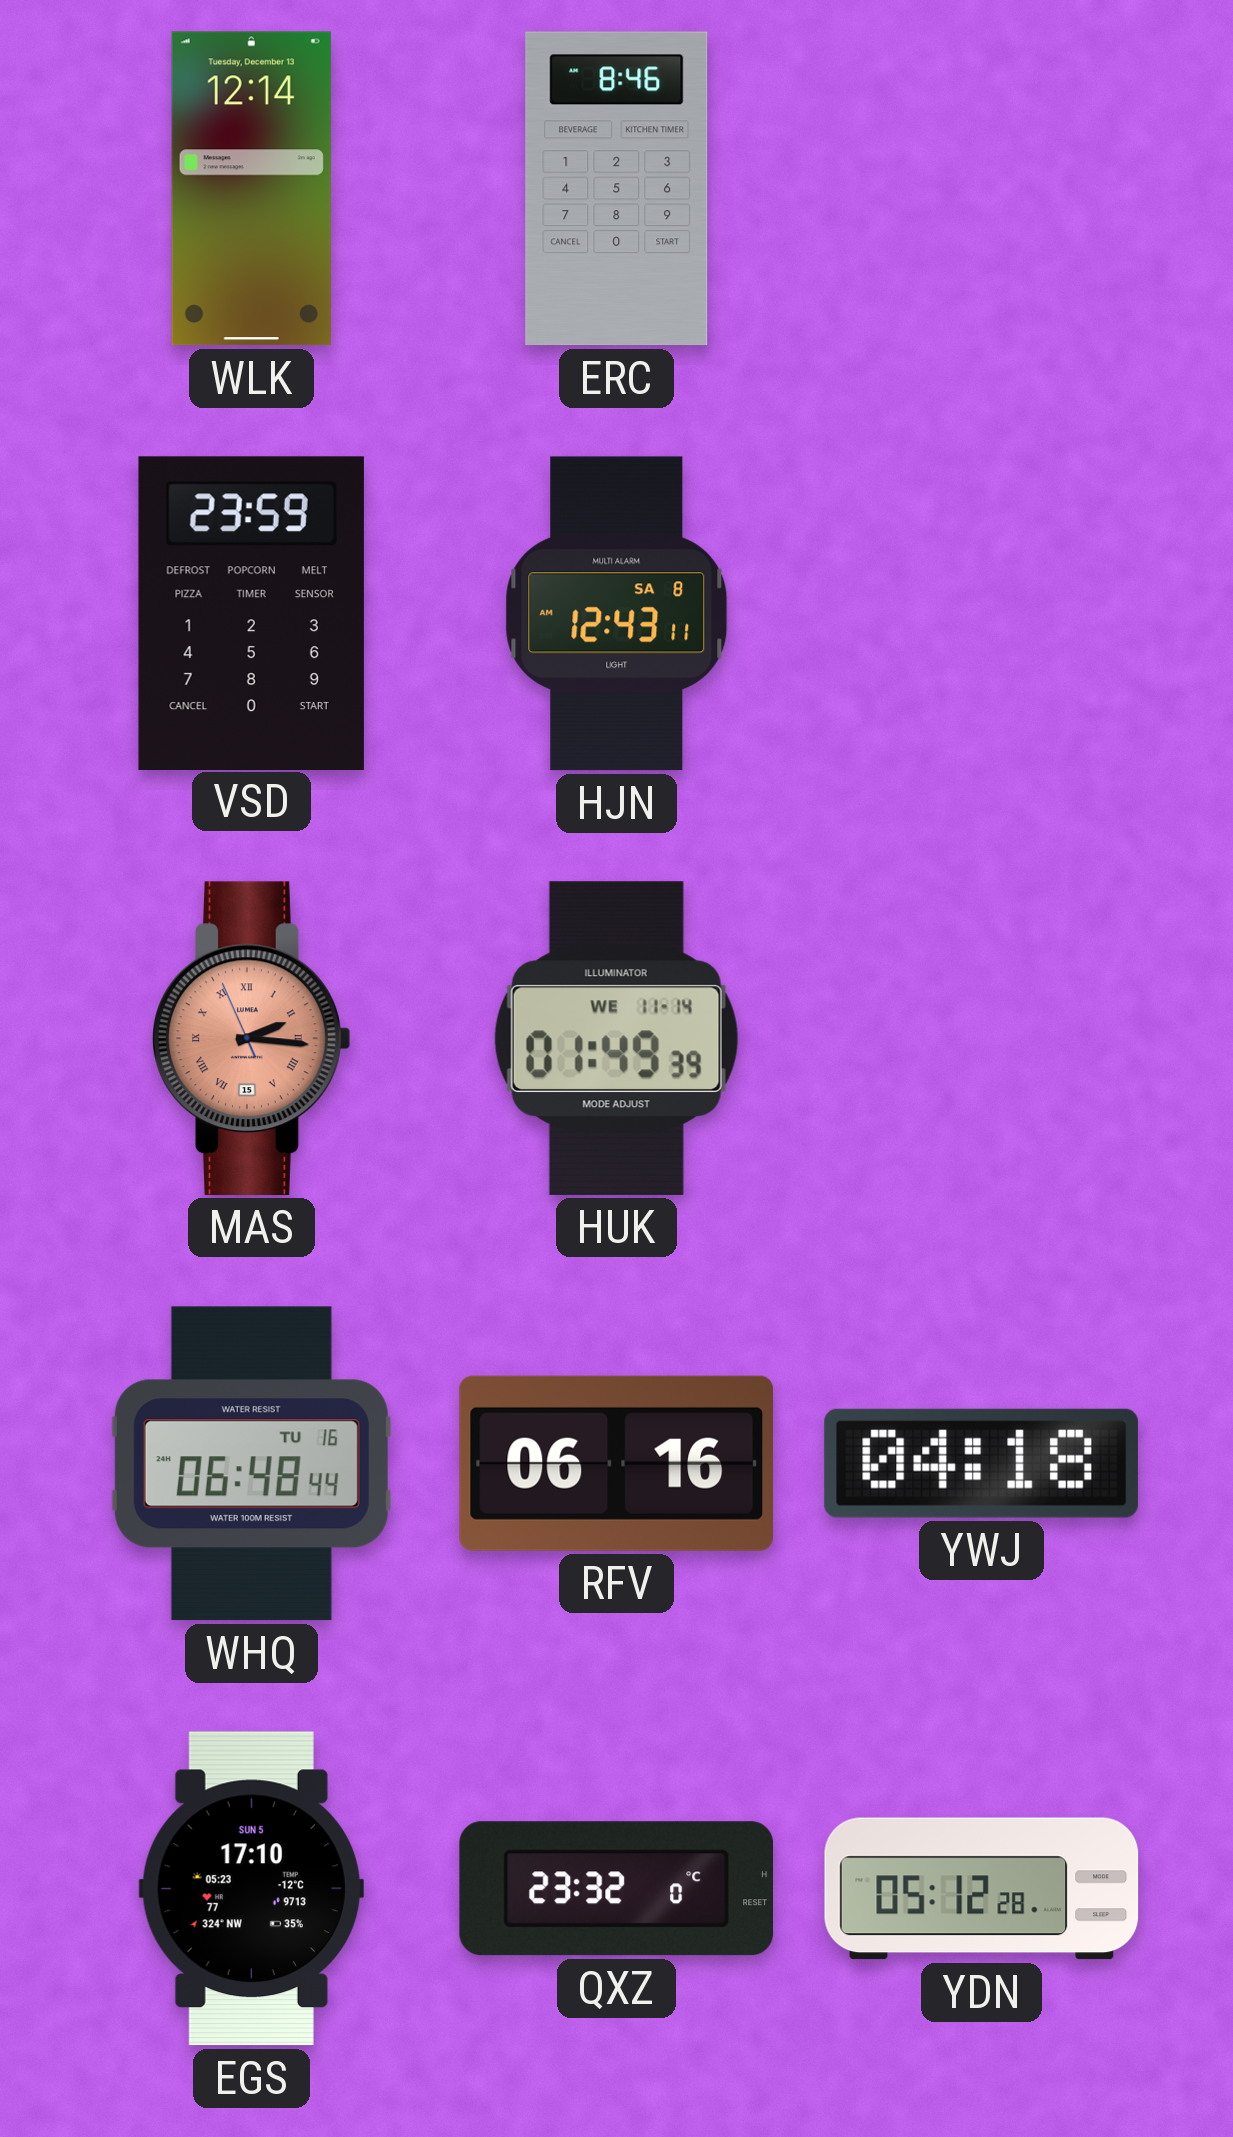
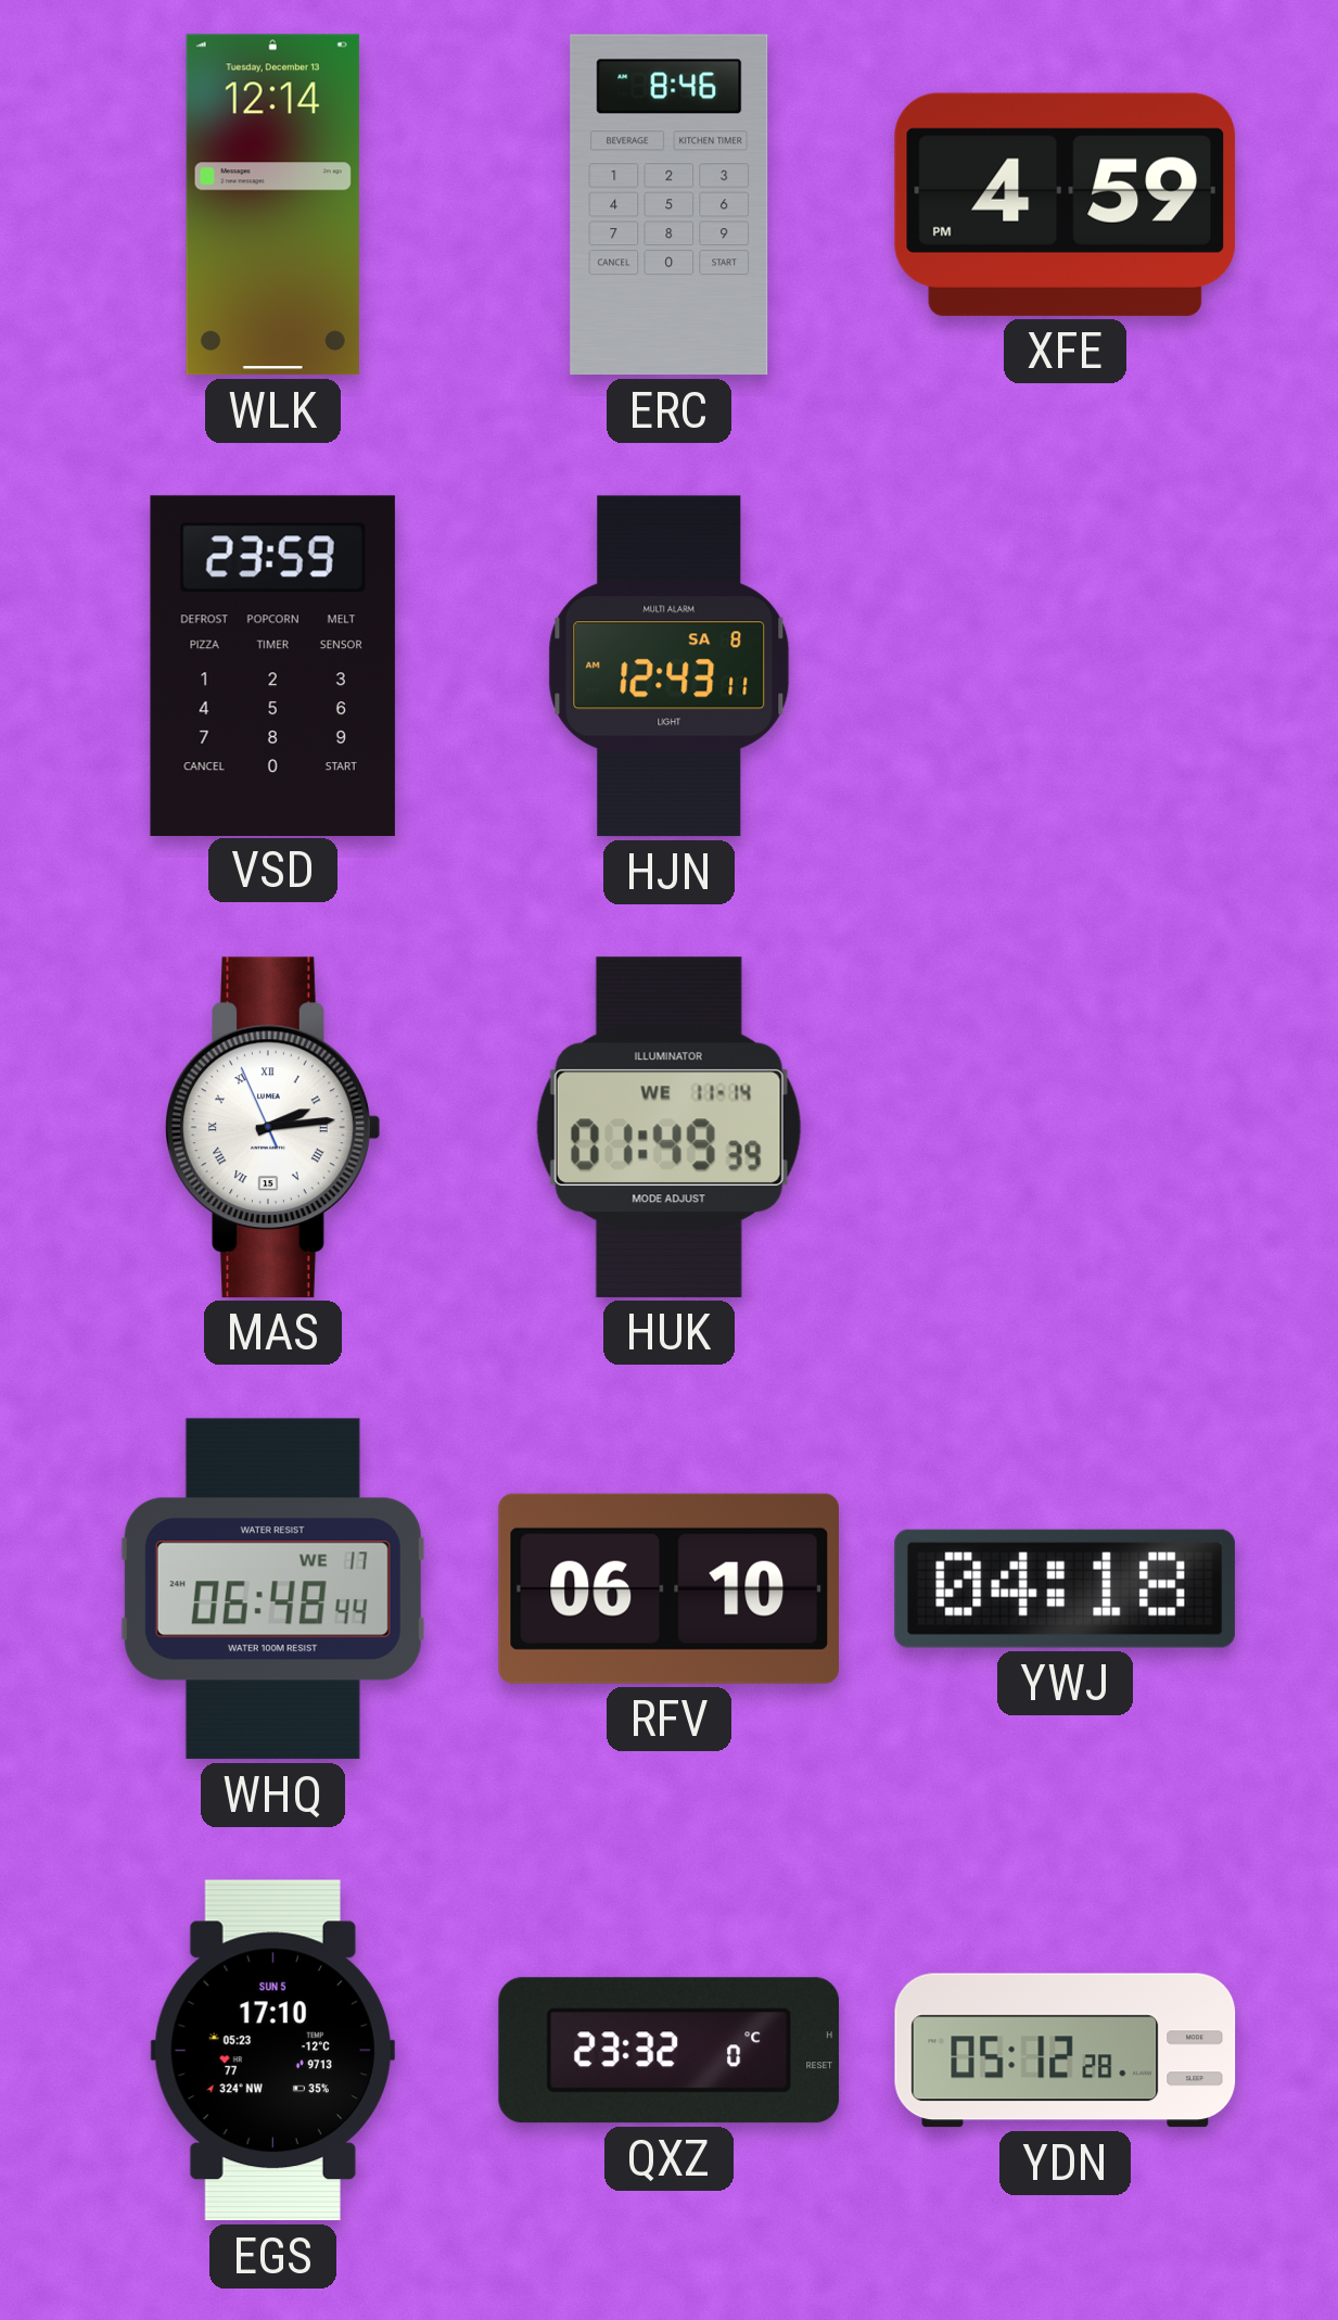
XFE: none -> 4:59 (1066, 204)
MAS: 2:15 -> 2:13 (273, 1127)
MAS dial: salmon -> white (273, 1127)
WHQ date: TU 16 -> WE 17 (272, 1589)
RFV: 06:16 -> 06:10 (668, 1588)
